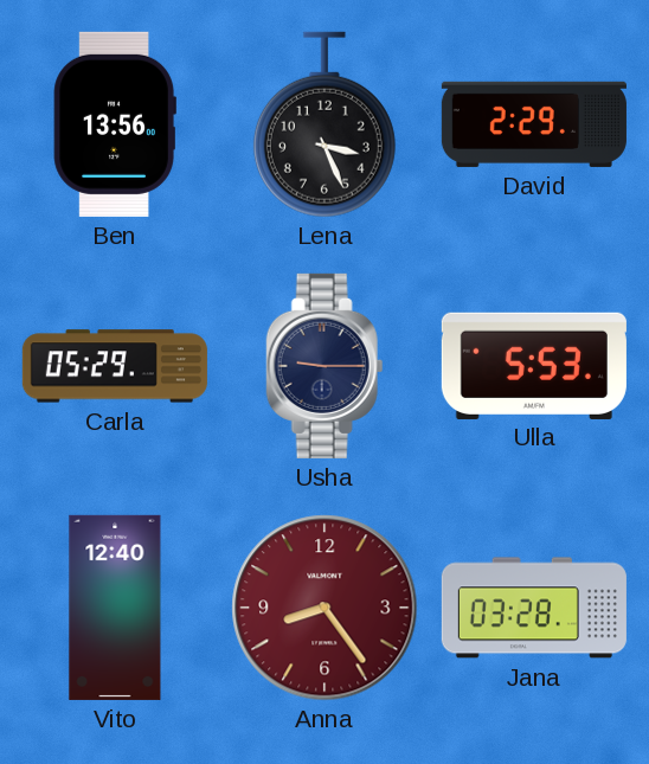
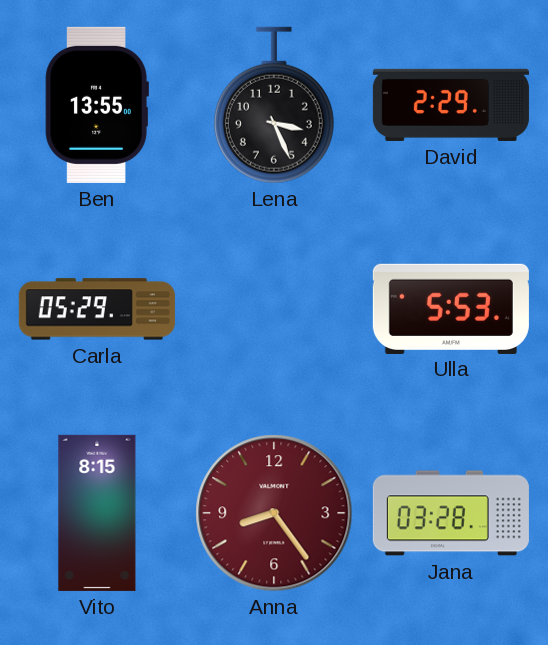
Ben: 13:56 -> 13:55 (97, 105)
Usha: 9:15 -> none (324, 366)
Vito: 12:40 -> 8:15 (97, 513)
